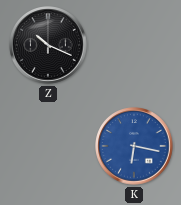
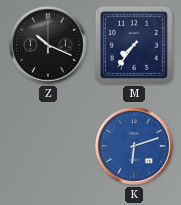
M: none -> 7:36 (134, 45)
K: 6:17 -> 6:12 (134, 146)
